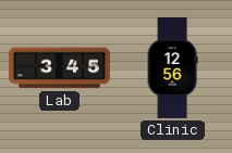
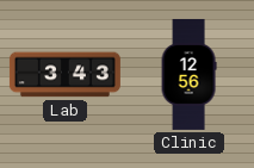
Lab: 3:45 -> 3:43 (64, 75)
